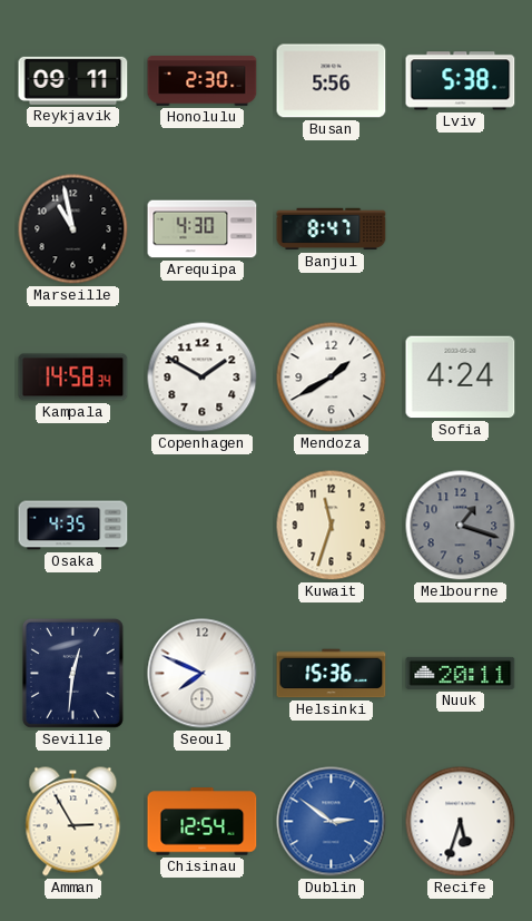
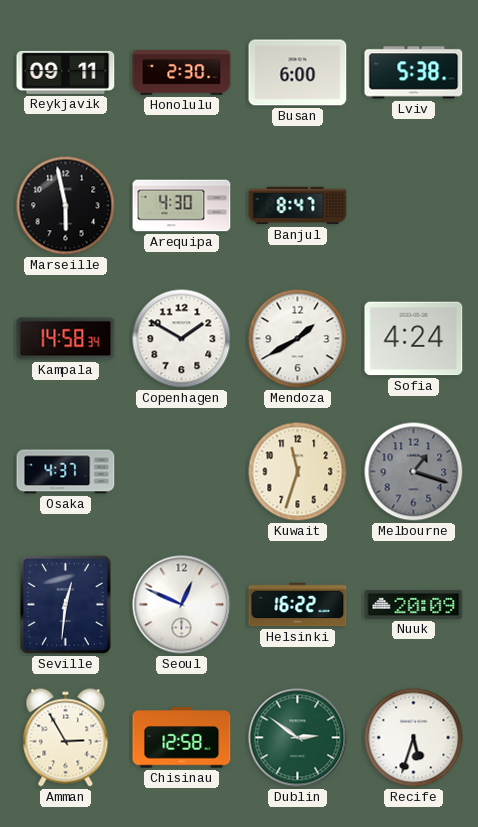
Busan: 5:56 -> 6:00 (298, 73)
Marseille: 10:58 -> 5:58 (66, 206)
Osaka: 4:35 -> 4:37 (66, 472)
Seoul: 7:49 -> 12:49 (182, 605)
Helsinki: 15:36 -> 16:22 (298, 605)
Nuuk: 20:11 -> 20:09 (414, 604)
Chisinau: 12:54 -> 12:58 (182, 738)
Dublin dial: blue -> green (298, 738)
